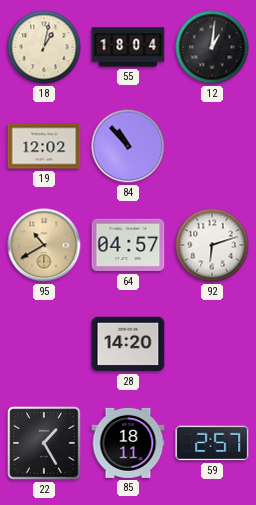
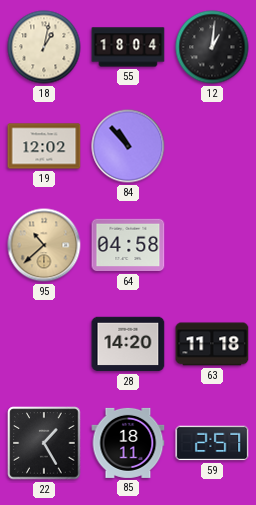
95: 10:40 -> 10:38 (44, 245)
64: 04:57 -> 04:58 (128, 245)
92: 6:12 -> none (212, 245)
63: none -> 11:18 (212, 344)
